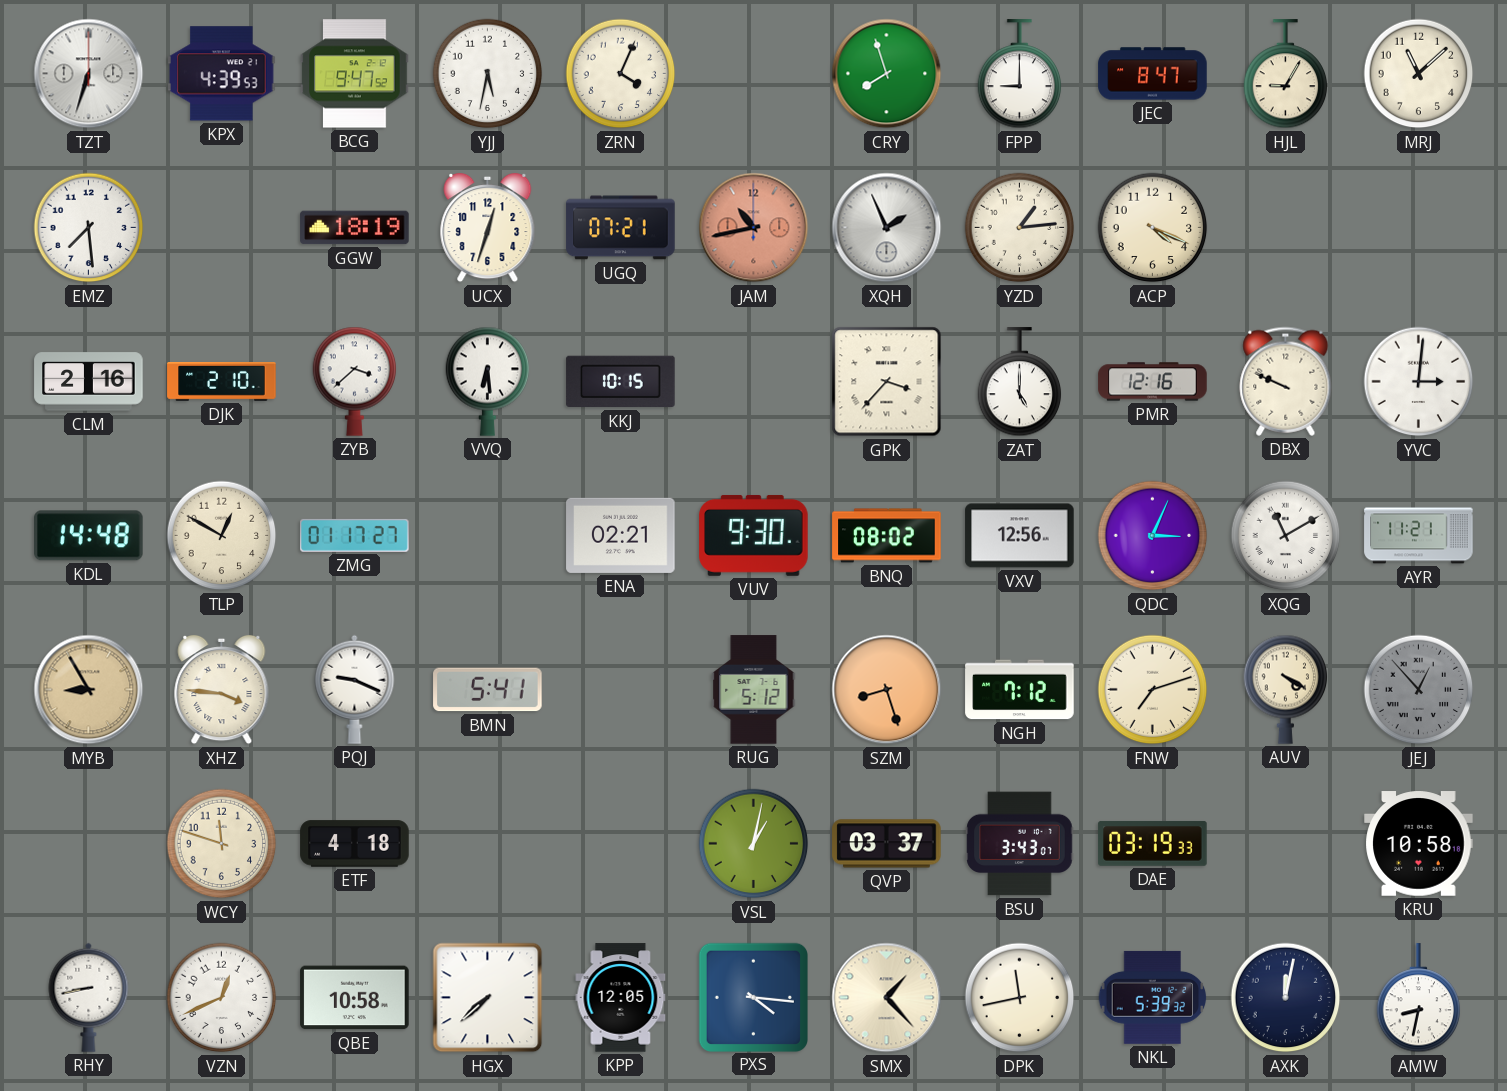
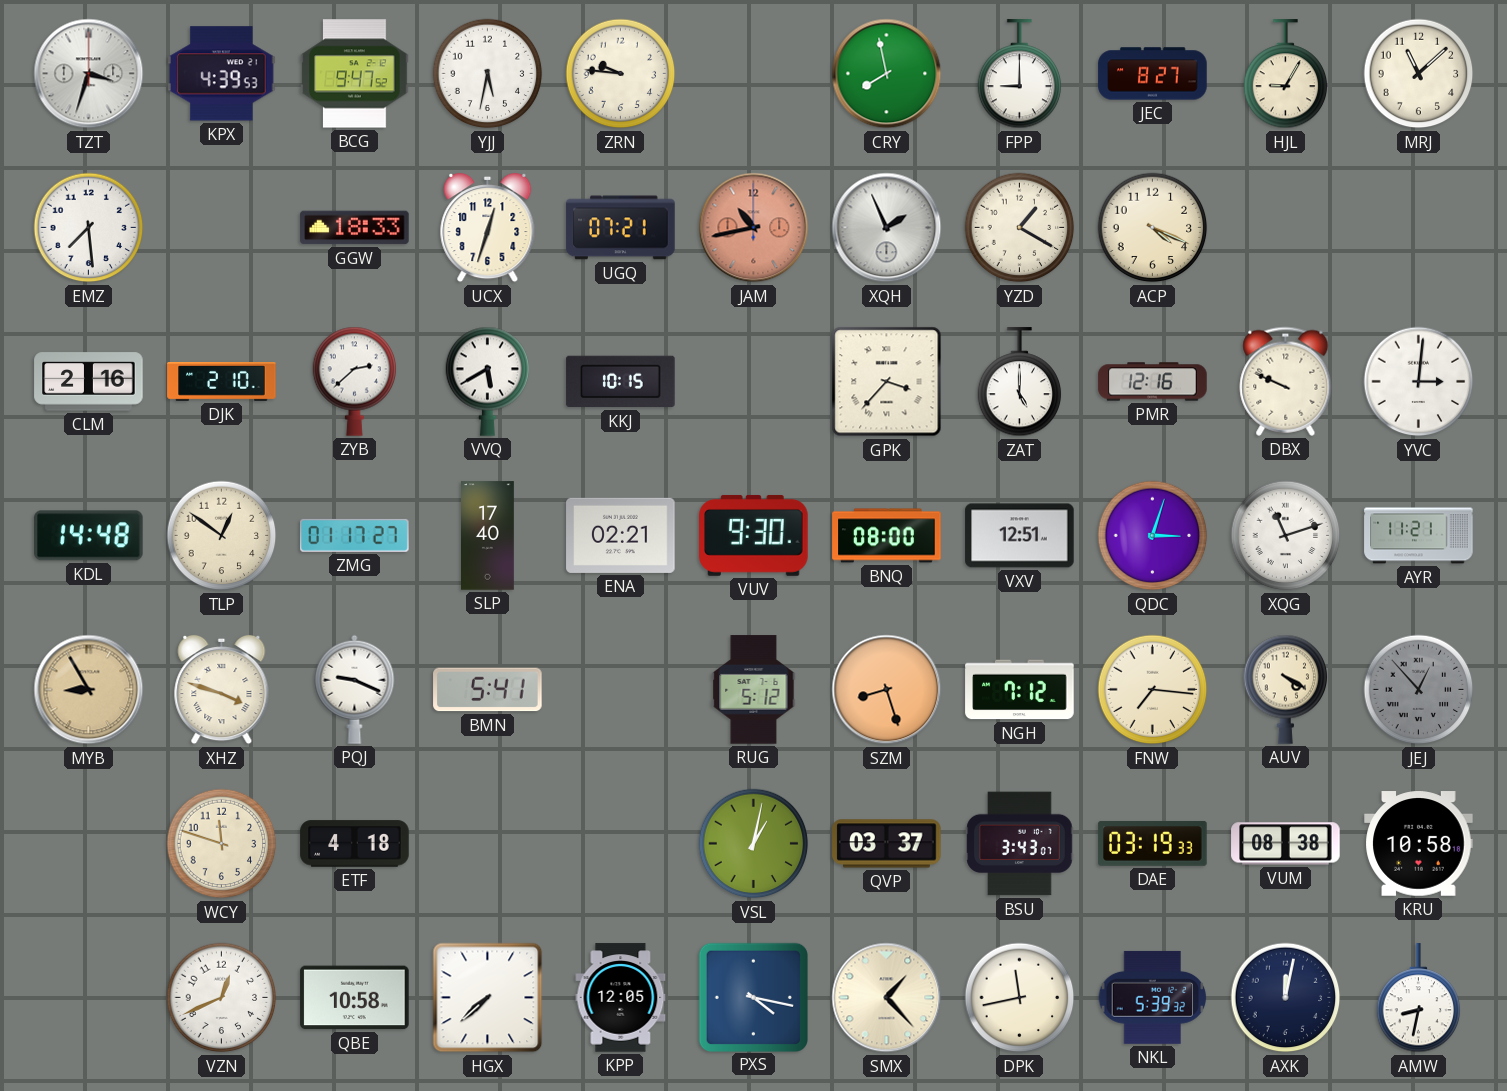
TZT: 6:33 -> 3:33 (89, 74)
ZRN: 4:04 -> 9:46 (621, 74)
CRY: 7:57 -> 7:58 (887, 74)
JEC: 8:47 -> 8:27 (1153, 74)
GGW: 18:19 -> 18:33 (355, 228)
YZD: 1:14 -> 1:20 (1020, 228)
ZYB: 3:38 -> 2:38 (355, 381)
VVQ: 6:29 -> 5:40 (488, 381)
TLP: 12:50 -> 12:51 (222, 536)
SLP: none -> 17:40 (488, 536)
BNQ: 08:02 -> 08:00 (887, 536)
VXV: 12:56 -> 12:51 (1020, 536)
QDC: 3:04 -> 3:03 (1153, 536)
XQG: 11:10 -> 11:12 (1286, 536)
XHZ: 3:46 -> 3:48 (222, 690)
FNW: 7:12 -> 7:16 (1153, 690)
VUM: none -> 08:38 (1286, 844)
RHY: 8:43 -> none (89, 997)
PXS: 4:16 -> 4:17 (753, 997)
